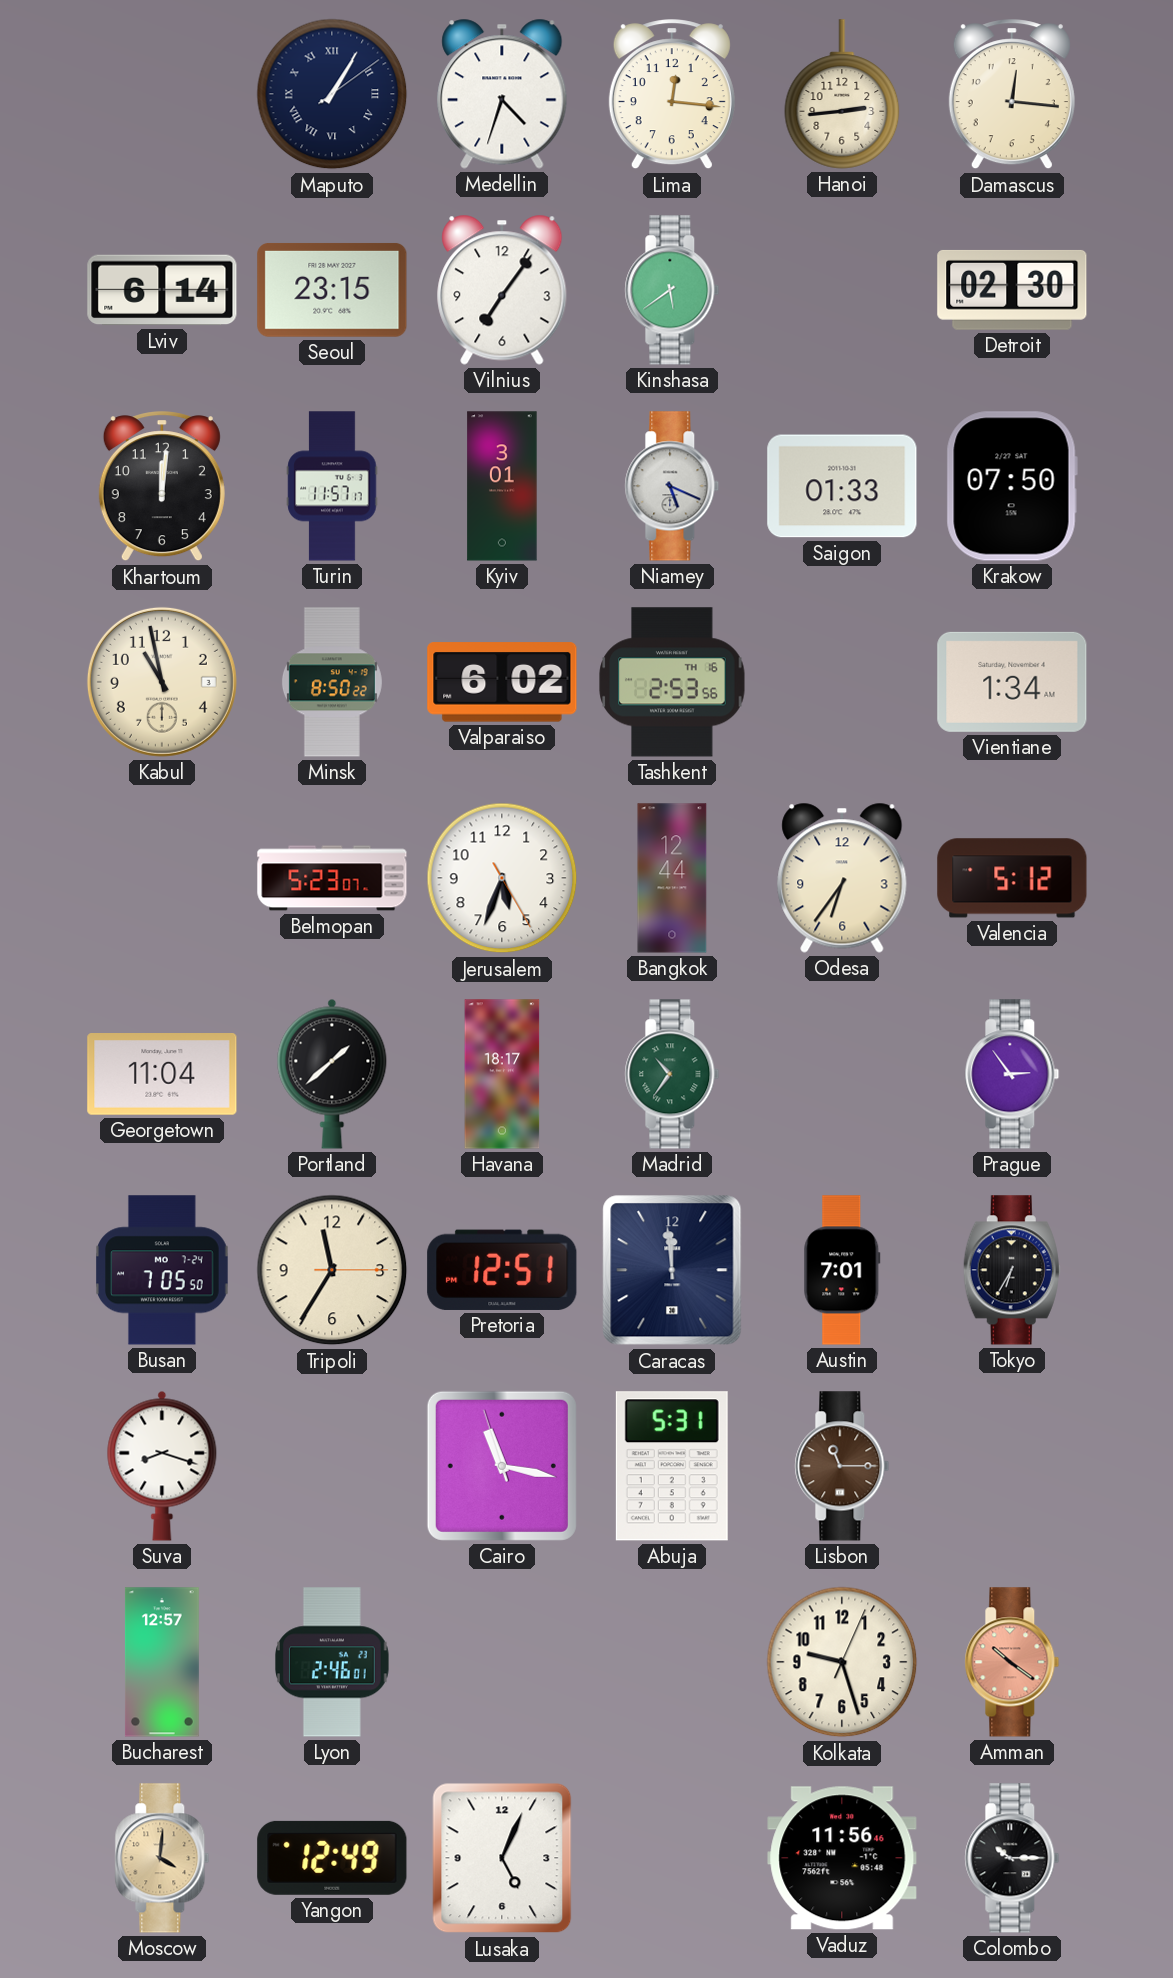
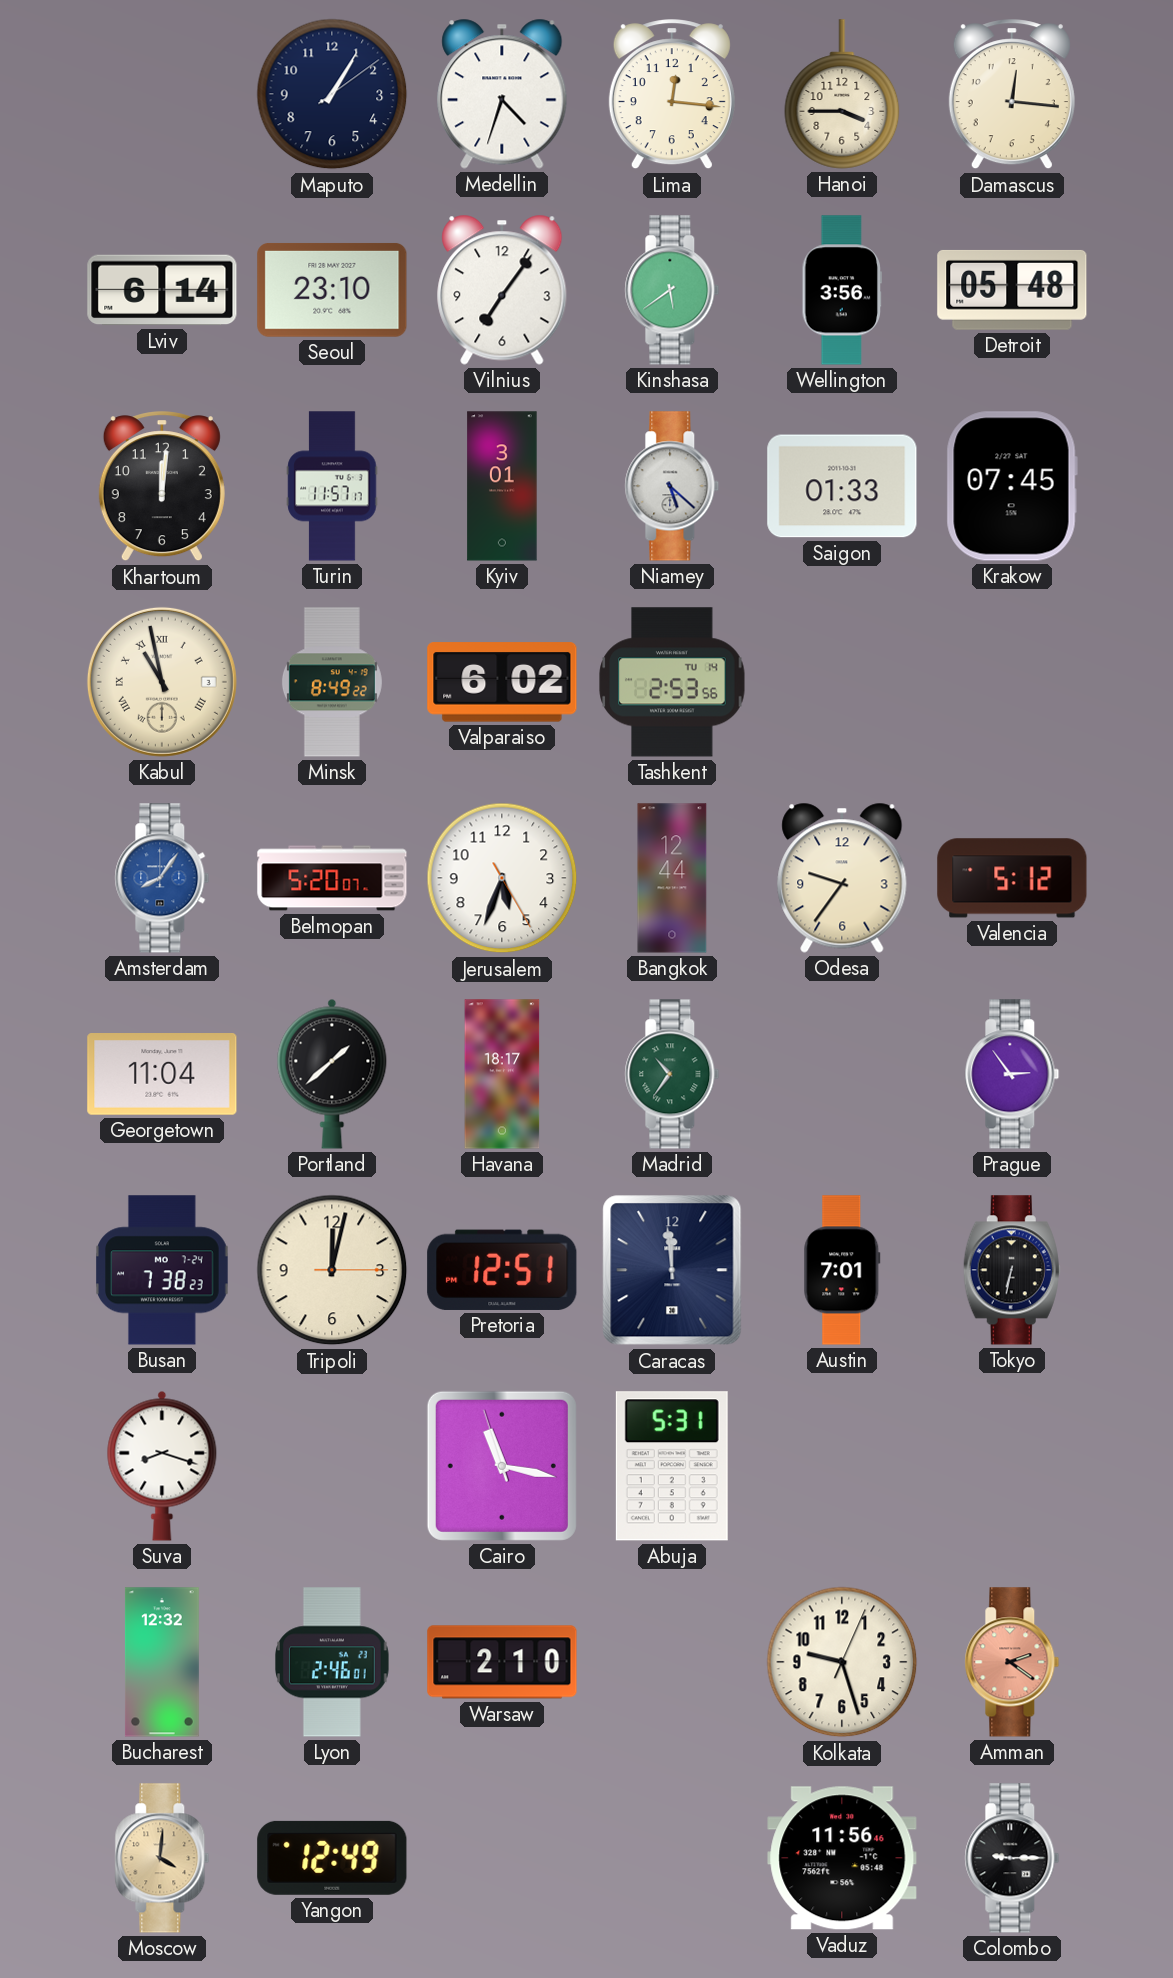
Maputo numerals: Roman -> Arabic (332, 94)
Hanoi: 2:44 -> 3:45 (842, 94)
Seoul: 23:15 -> 23:10 (332, 290)
Wellington: none -> 3:56 (842, 290)
Detroit: 02:30 -> 05:48 (1012, 290)
Niamey: 5:19 -> 5:22 (672, 486)
Krakow: 07:50 -> 07:45 (1012, 486)
Kabul numerals: Arabic -> Roman (162, 682)
Minsk: 8:50 -> 8:49 (332, 682)
Tashkent date: TH 16 -> TU 14 (672, 682)
Vientiane: 1:34 -> none (1012, 682)
Amsterdam: none -> 8:06 (162, 878)
Belmopan: 5:23 -> 5:20 (332, 878)
Odesa: 6:36 -> 9:36 (842, 878)
Busan: 7:05 -> 7:38 (162, 1270)
Tripoli: 11:35 -> 12:02 (332, 1270)
Tokyo: 6:35 -> 6:32 (1012, 1270)
Lisbon: 11:15 -> none (842, 1466)
Bucharest: 12:57 -> 12:32 (162, 1662)
Warsaw: none -> 2:10 (502, 1662)
Amman: 10:21 -> 2:21 (1012, 1662)
Lusaka: 5:04 -> none (502, 1858)
Colombo: 10:15 -> 9:15 (1012, 1858)
